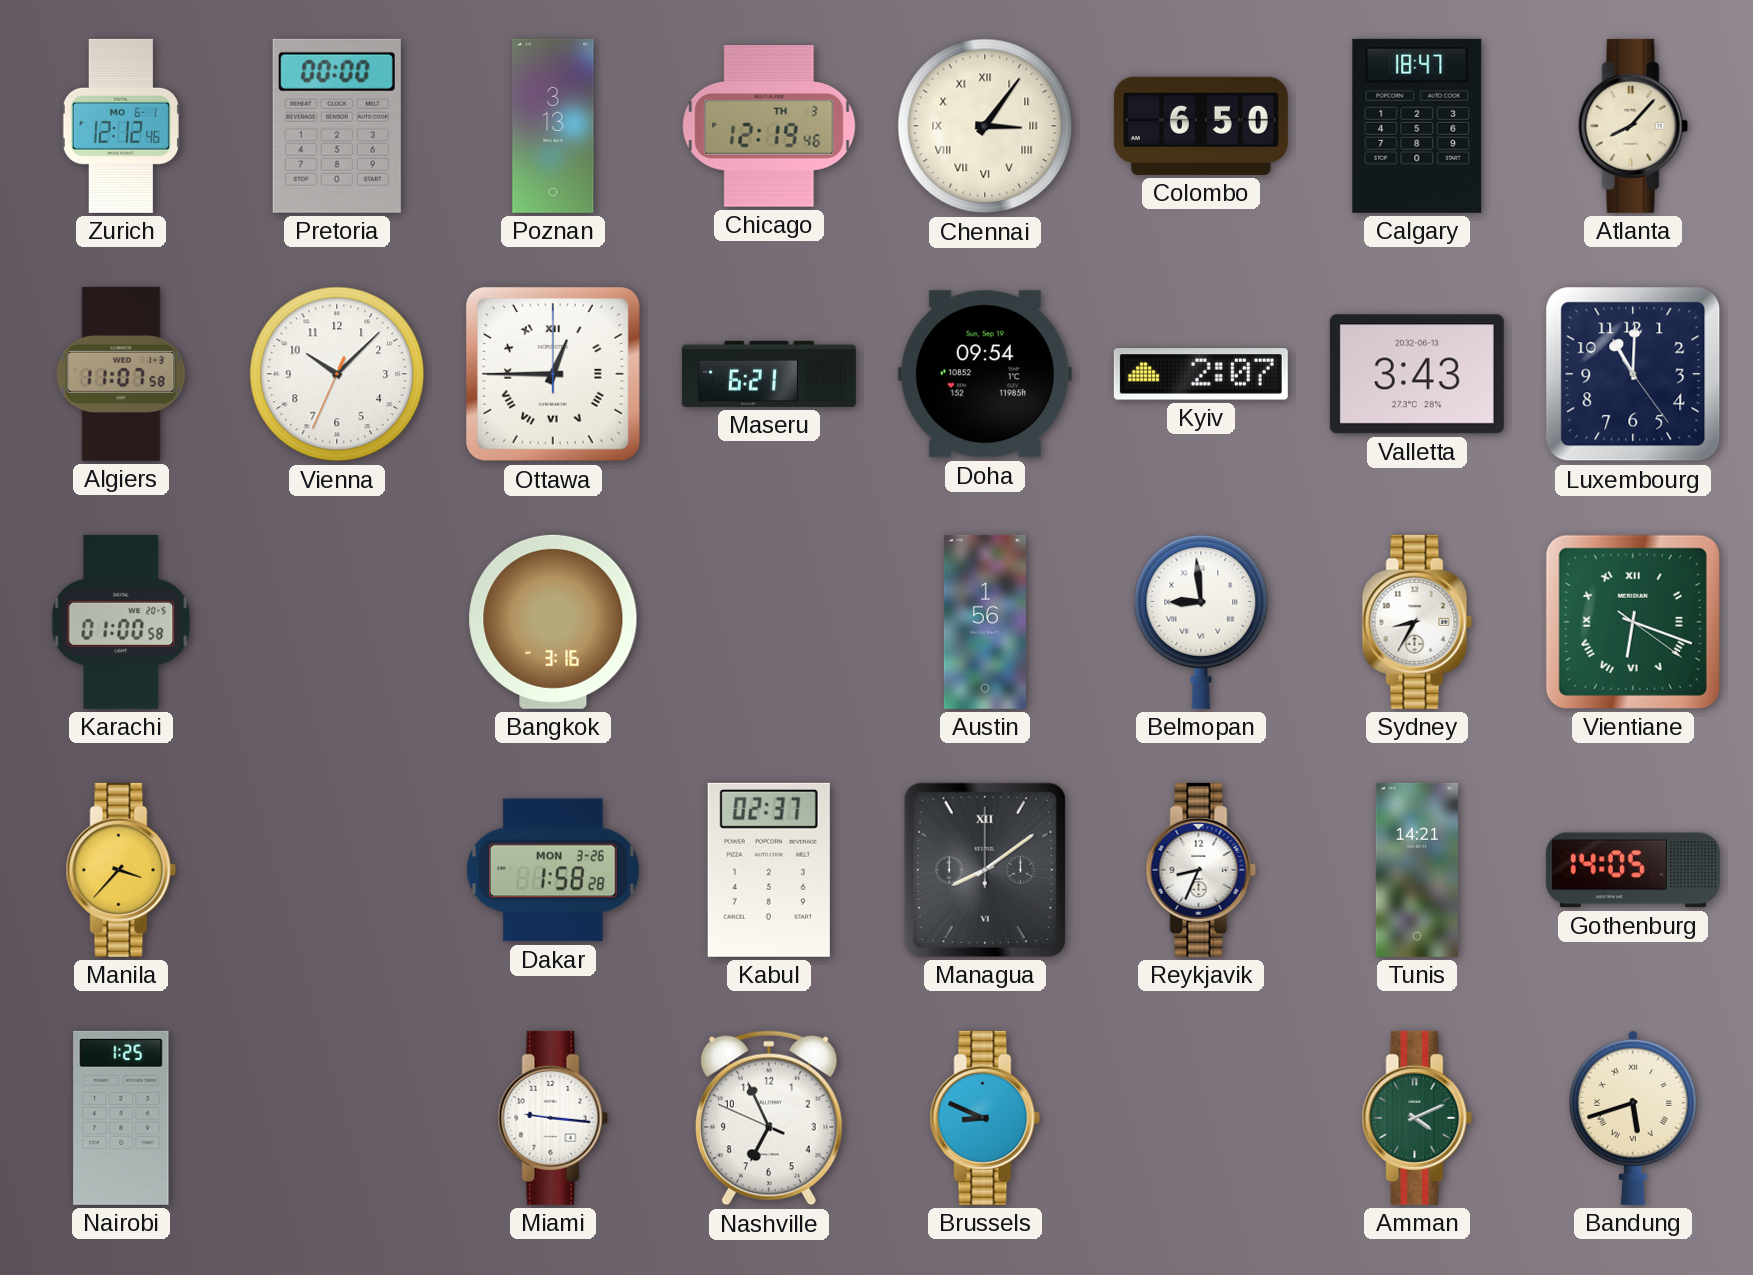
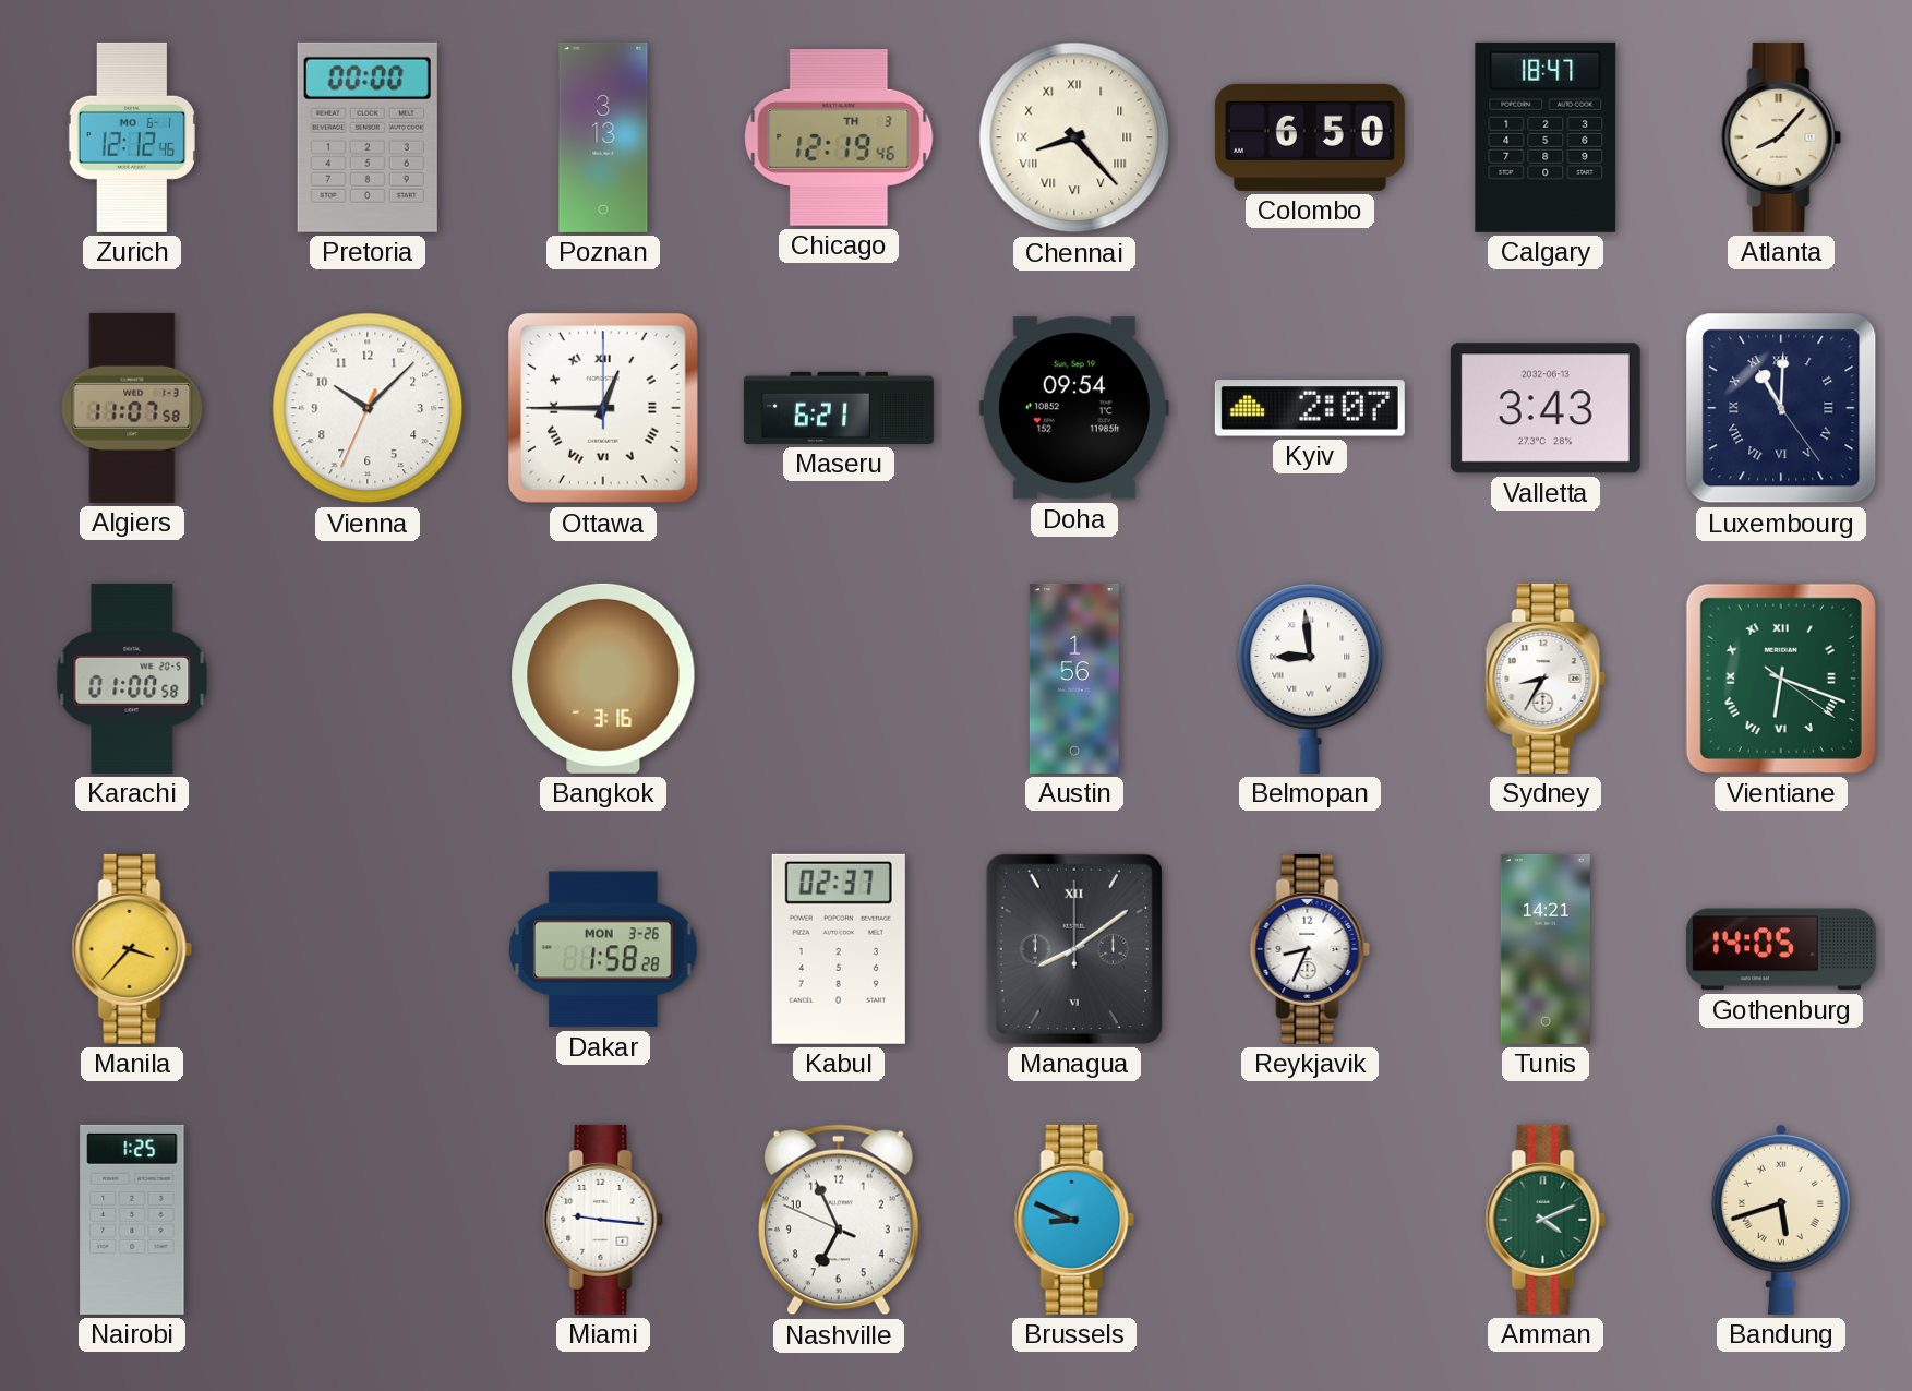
Chennai: 3:06 -> 8:23 (1074, 137)
Luxembourg numerals: Arabic -> Roman (1781, 408)
